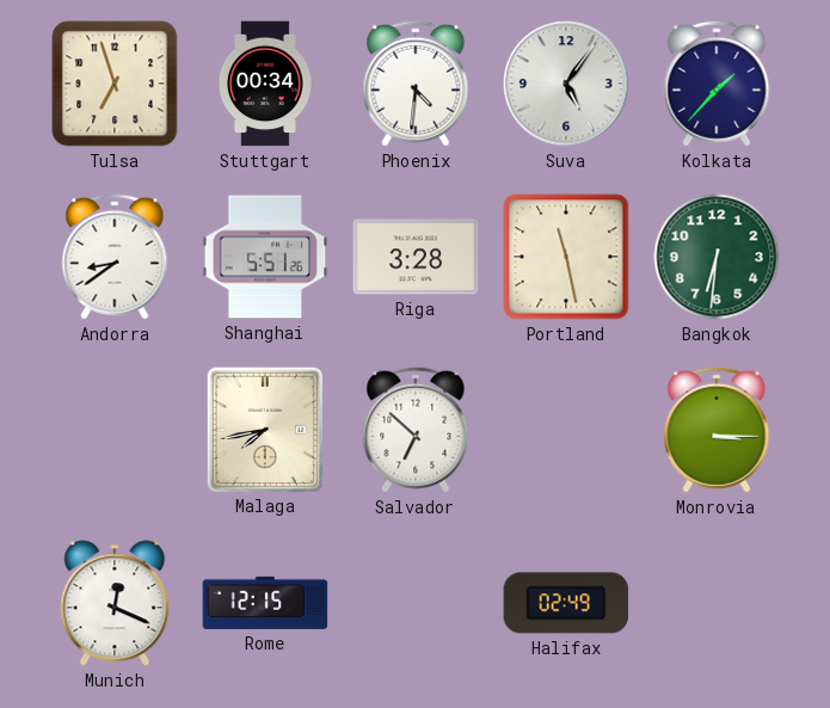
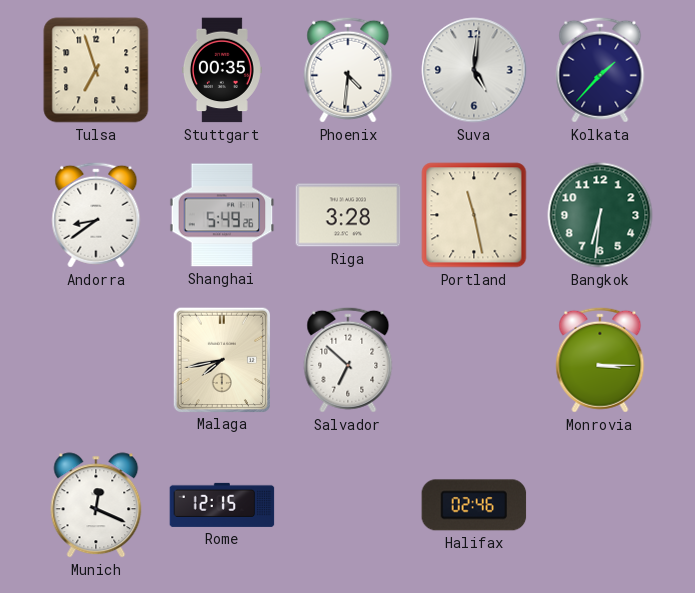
Stuttgart: 00:34 -> 00:35 (222, 70)
Suva: 5:06 -> 5:01 (474, 70)
Shanghai: 5:51 -> 5:49 (222, 215)
Halifax: 02:49 -> 02:46 (474, 505)
